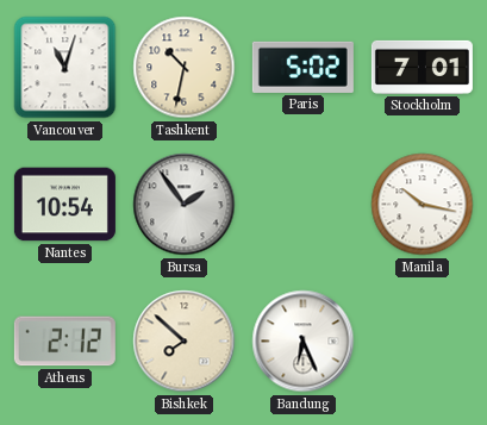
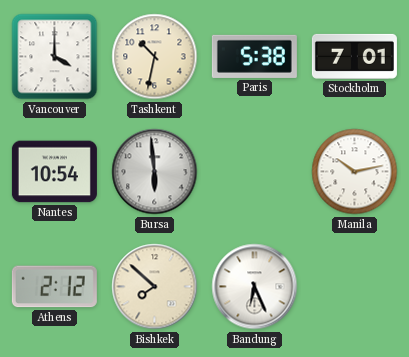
Vancouver: 11:03 -> 4:00 (55, 57)
Paris: 5:02 -> 5:38 (254, 56)
Bursa: 1:54 -> 5:59 (155, 172)
Manila: 10:17 -> 10:13 (355, 172)
